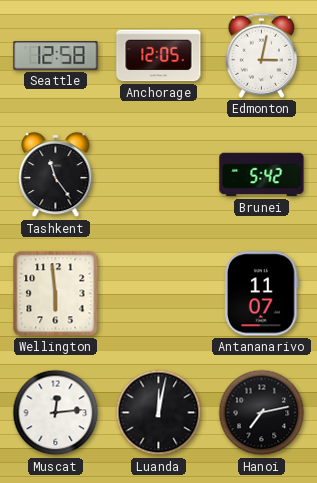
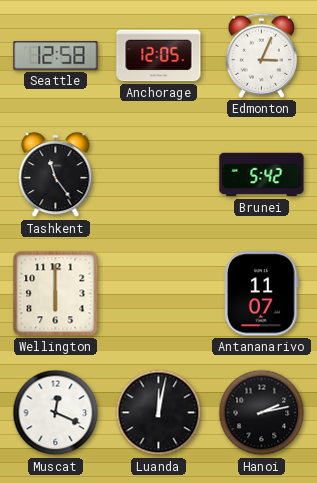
Edmonton: 3:02 -> 3:04 (261, 55)
Wellington: 5:59 -> 6:00 (56, 294)
Muscat: 12:14 -> 12:19 (56, 413)
Hanoi: 7:13 -> 2:13 (262, 413)
